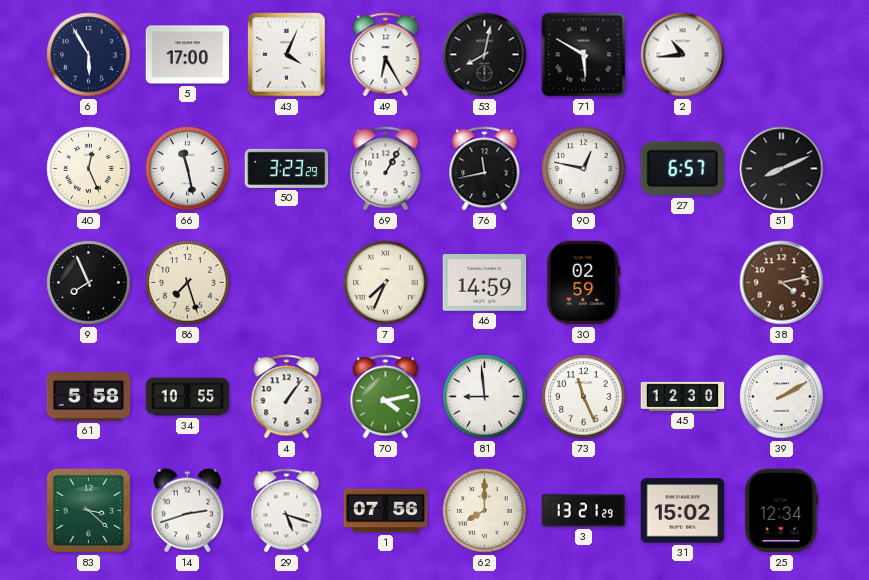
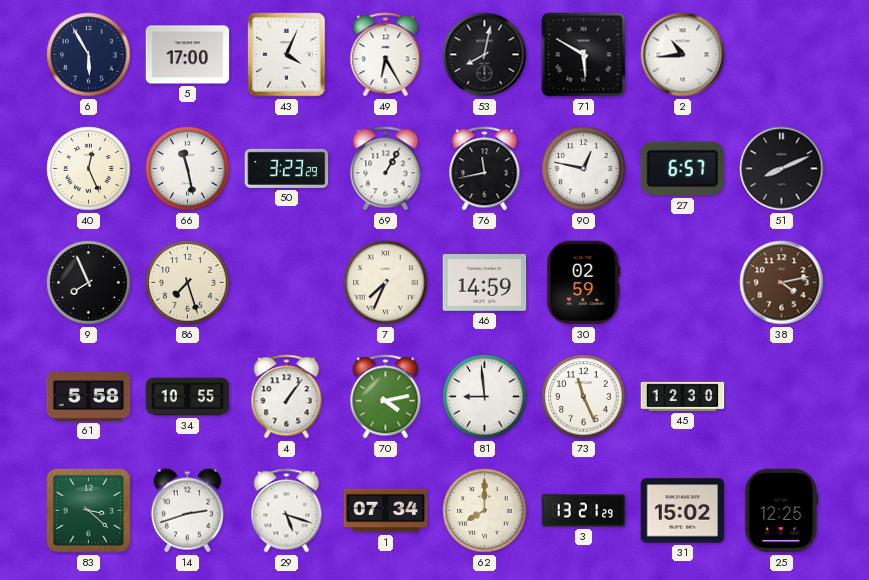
39: 2:10 -> none (782, 397)
1: 07:56 -> 07:34 (386, 511)
25: 12:34 -> 12:25 (782, 511)
